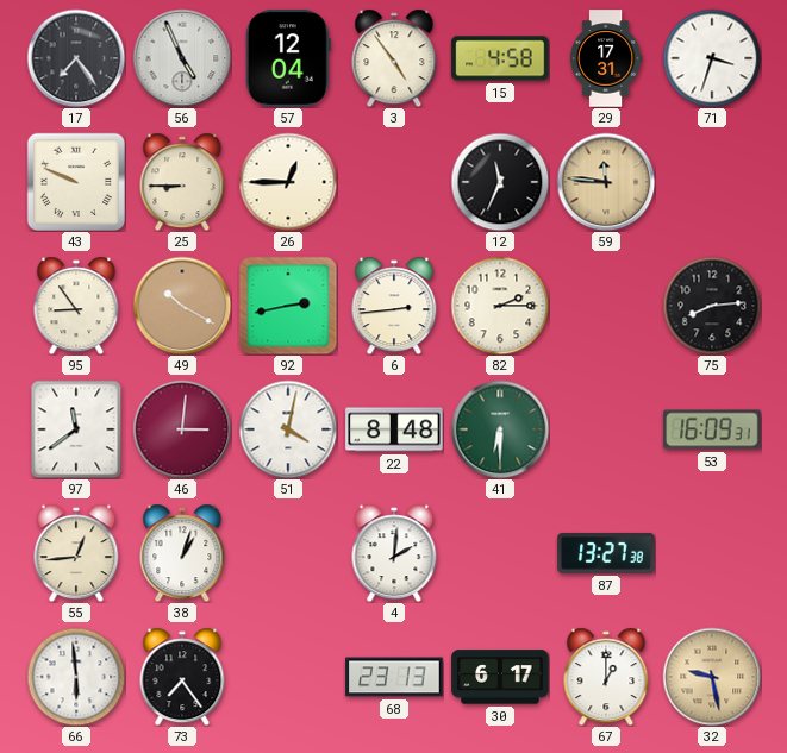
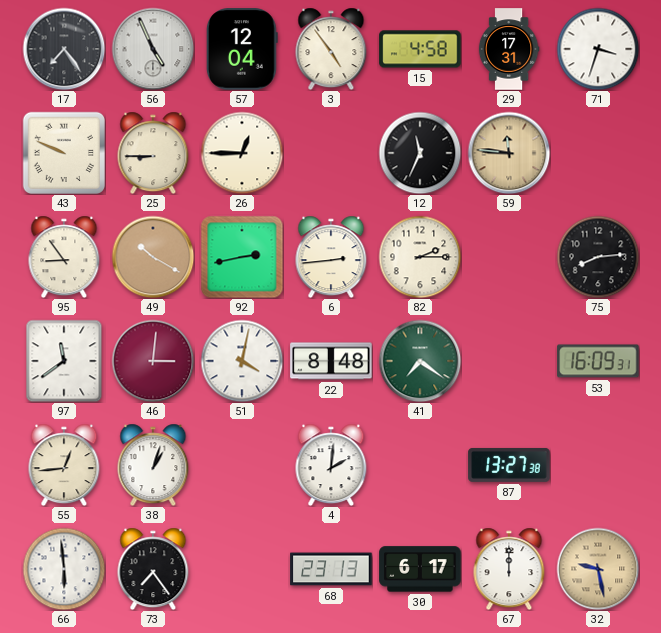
41: 6:30 -> 7:21 (420, 361)
67: 1:00 -> 12:00 (509, 569)
